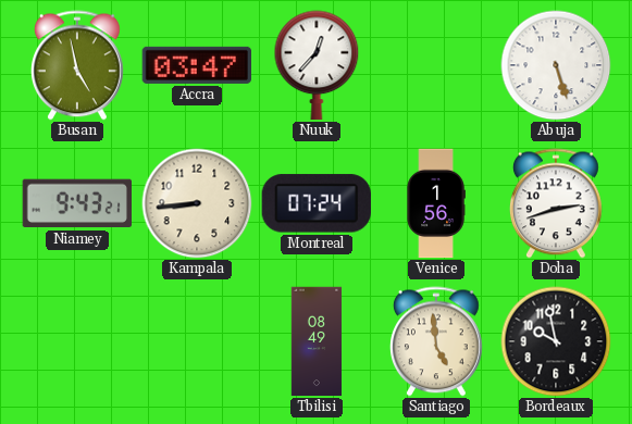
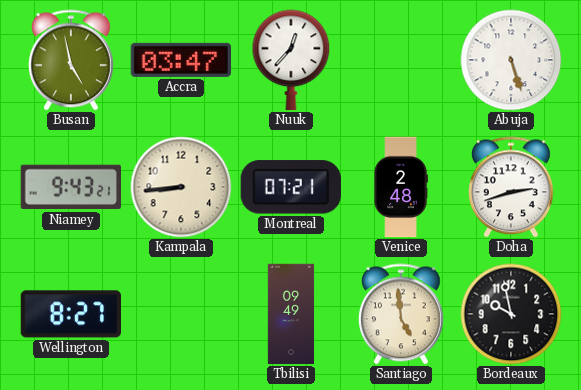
Montreal: 07:24 -> 07:21 (291, 187)
Venice: 1:56 -> 2:48 (401, 187)
Wellington: none -> 8:27 (71, 314)
Tbilisi: 08:49 -> 09:49 (291, 314)
